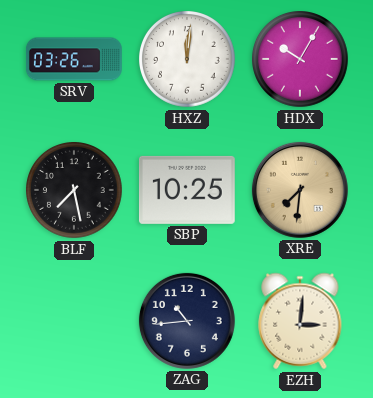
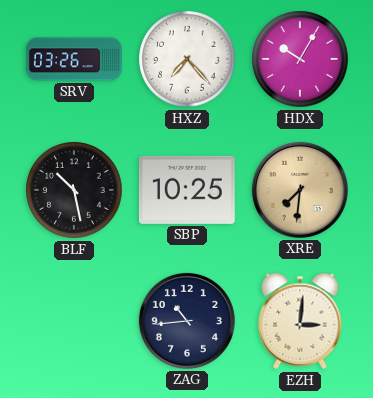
HXZ: 12:01 -> 7:23 (188, 60)
BLF: 7:28 -> 10:28 (75, 191)
